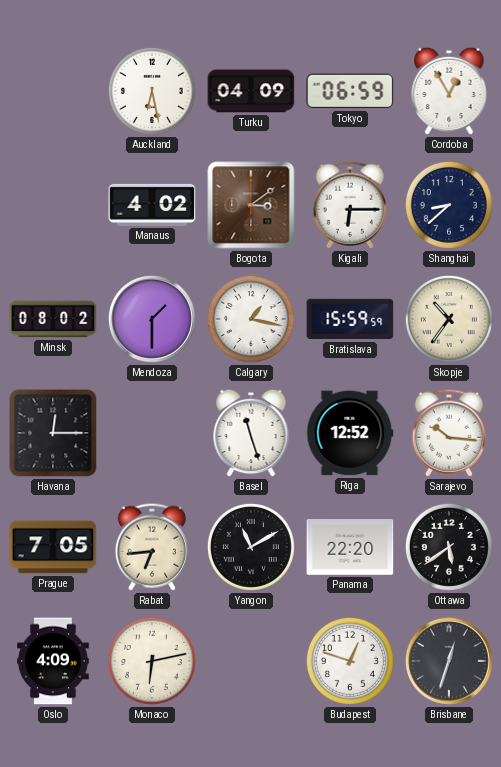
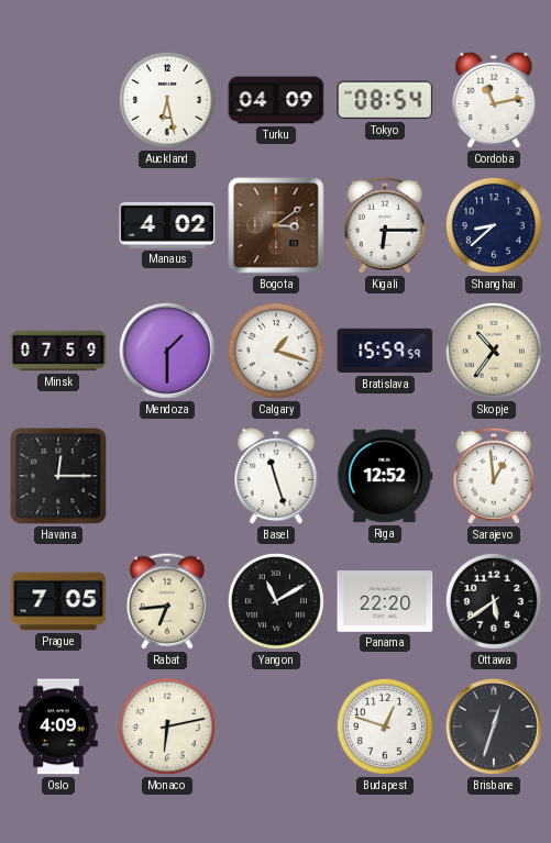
Tokyo: 06:59 -> 08:54 (385, 100)
Cordoba: 12:55 -> 11:13 (494, 100)
Minsk: 08:02 -> 07:59 (58, 351)
Calgary: 1:17 -> 1:18 (276, 351)
Sarajevo: 10:16 -> 12:59 (493, 476)
